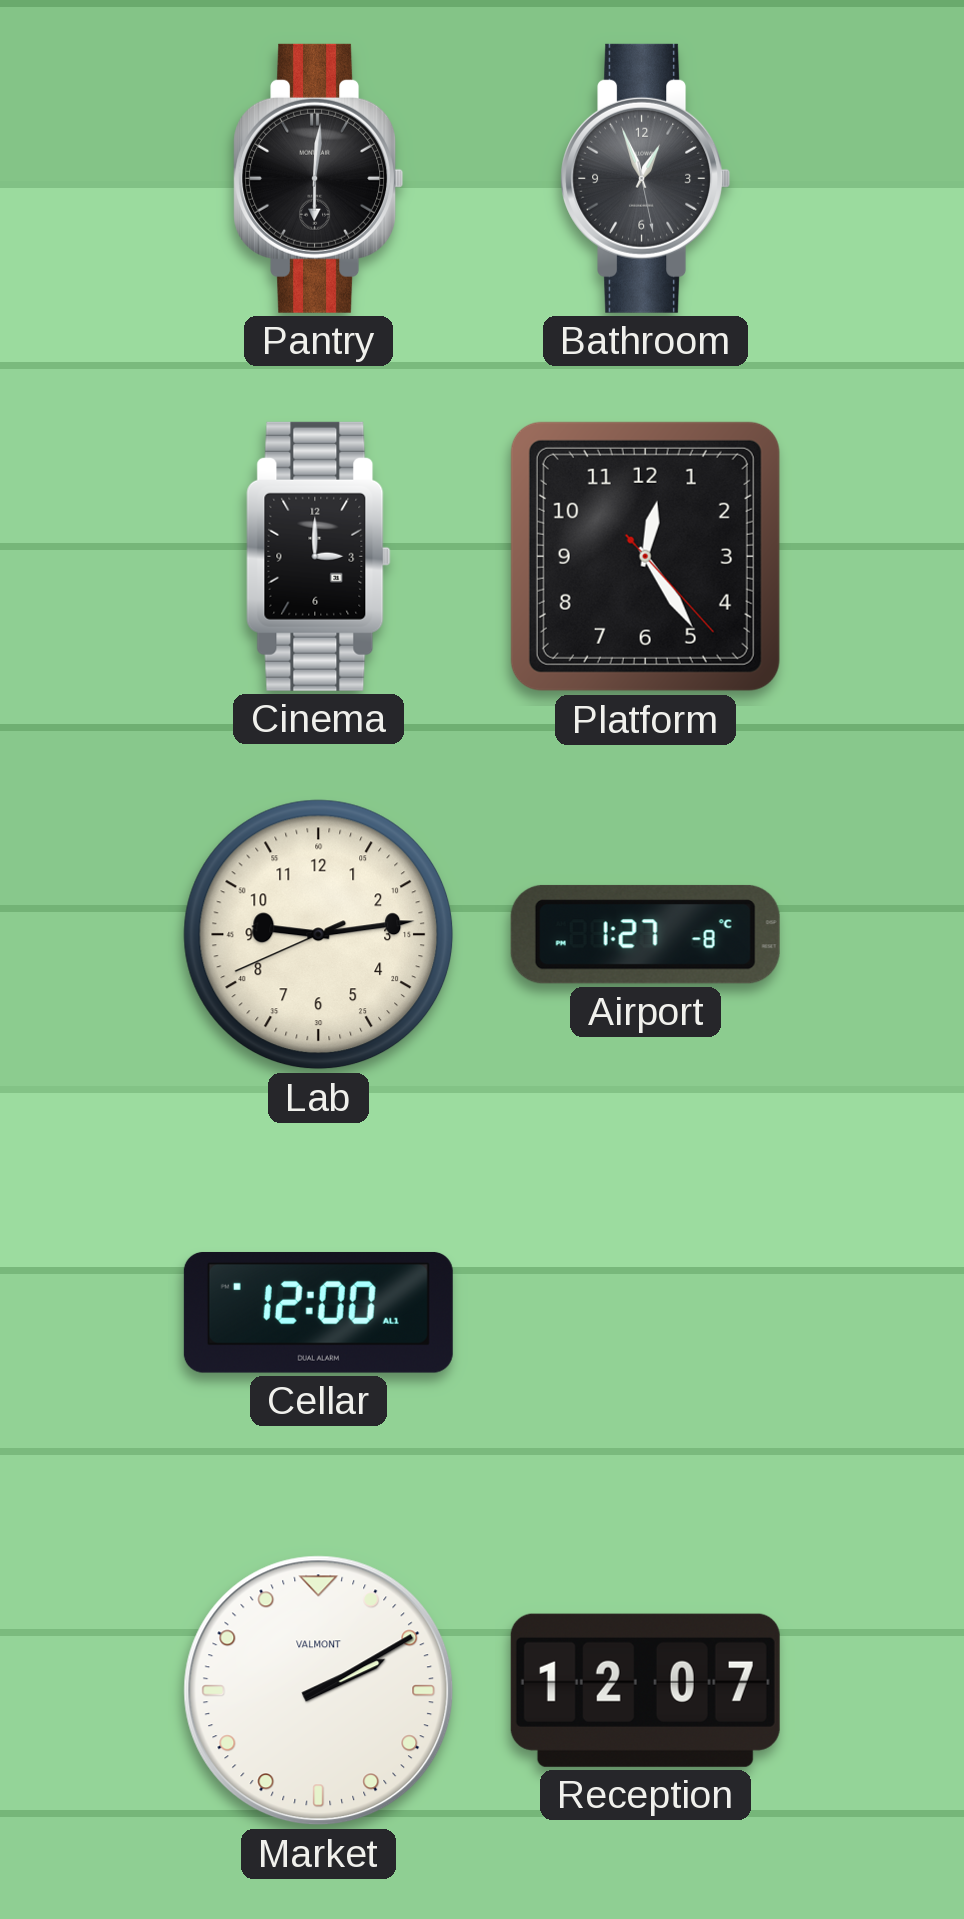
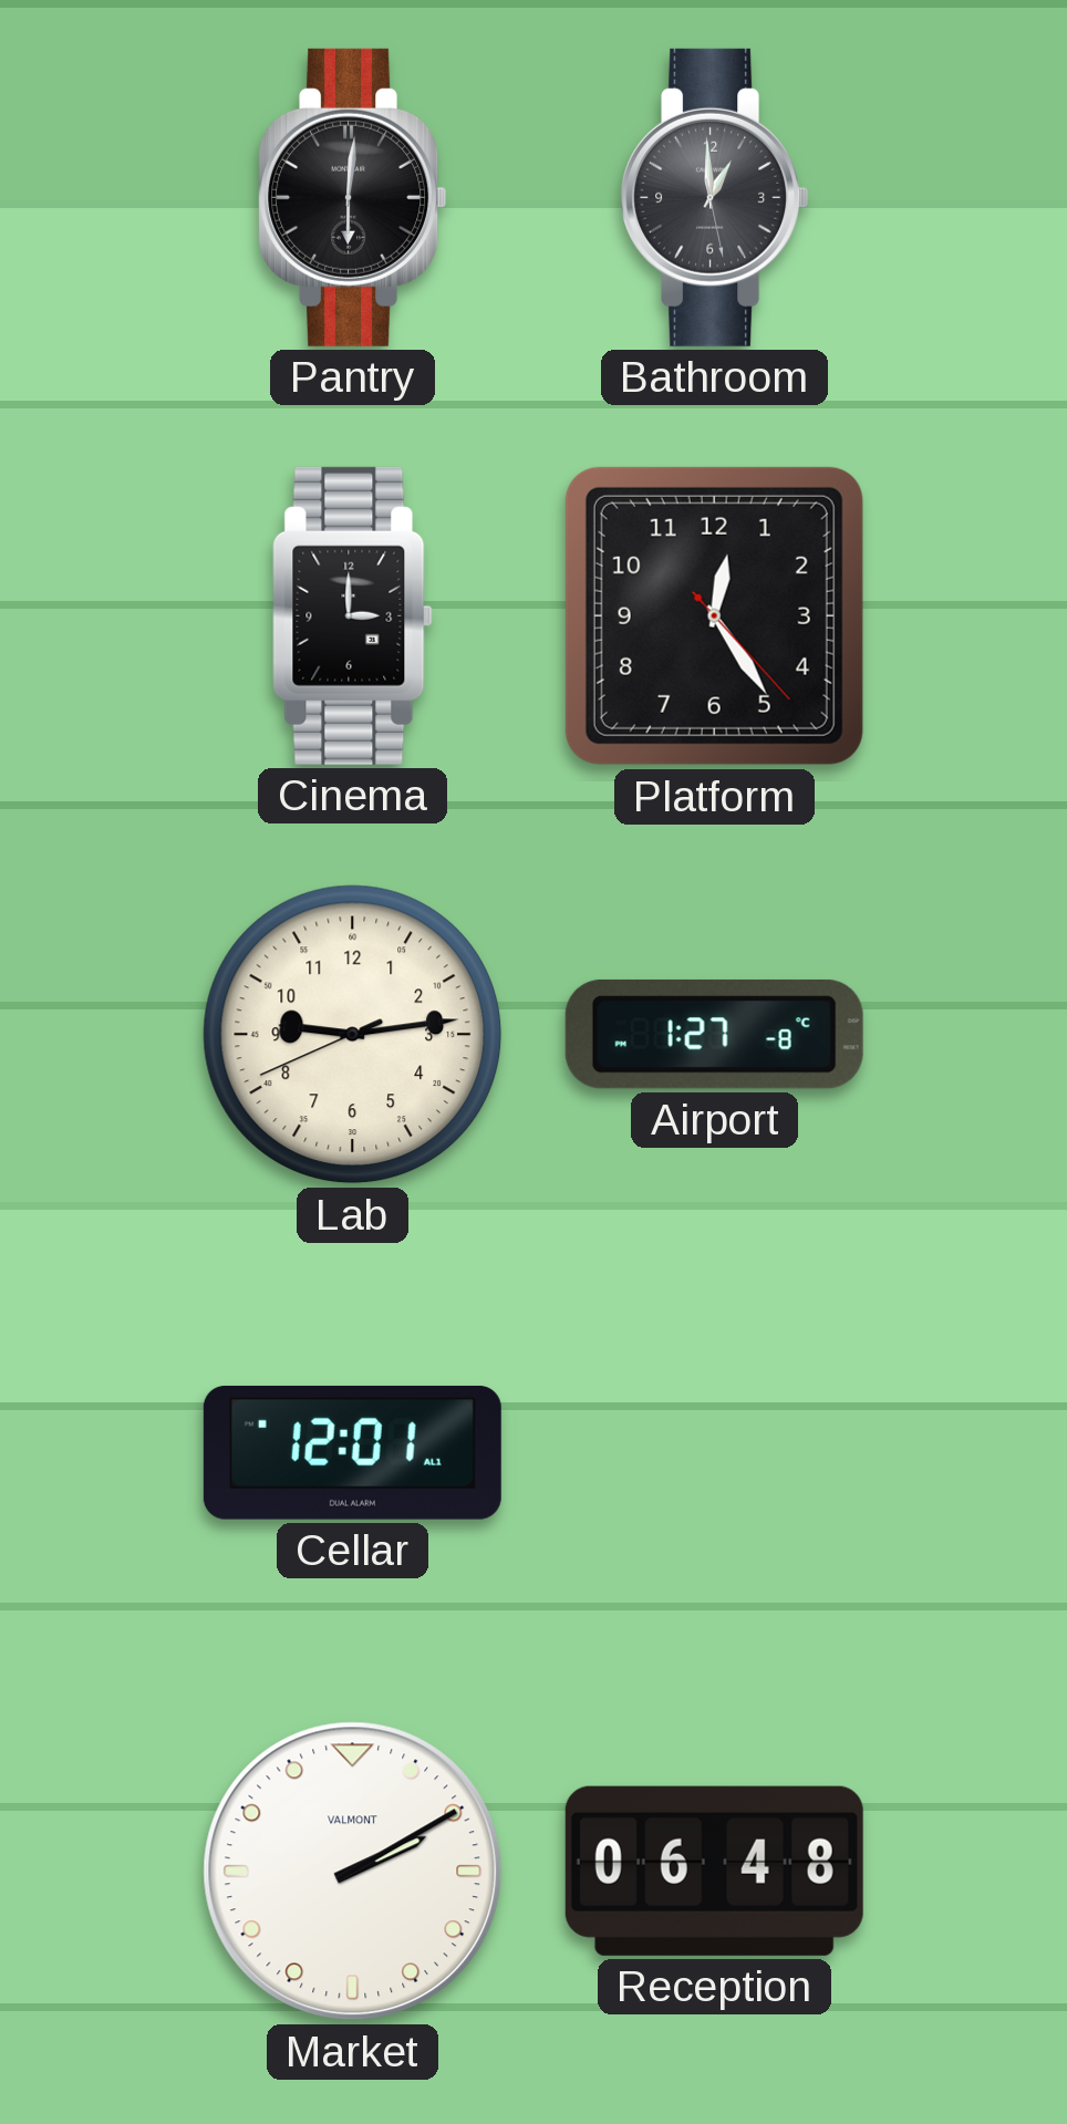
Bathroom: 12:56 -> 12:59 (715, 197)
Cellar: 12:00 -> 12:01 (352, 1452)
Reception: 12:07 -> 06:48 (714, 1871)
